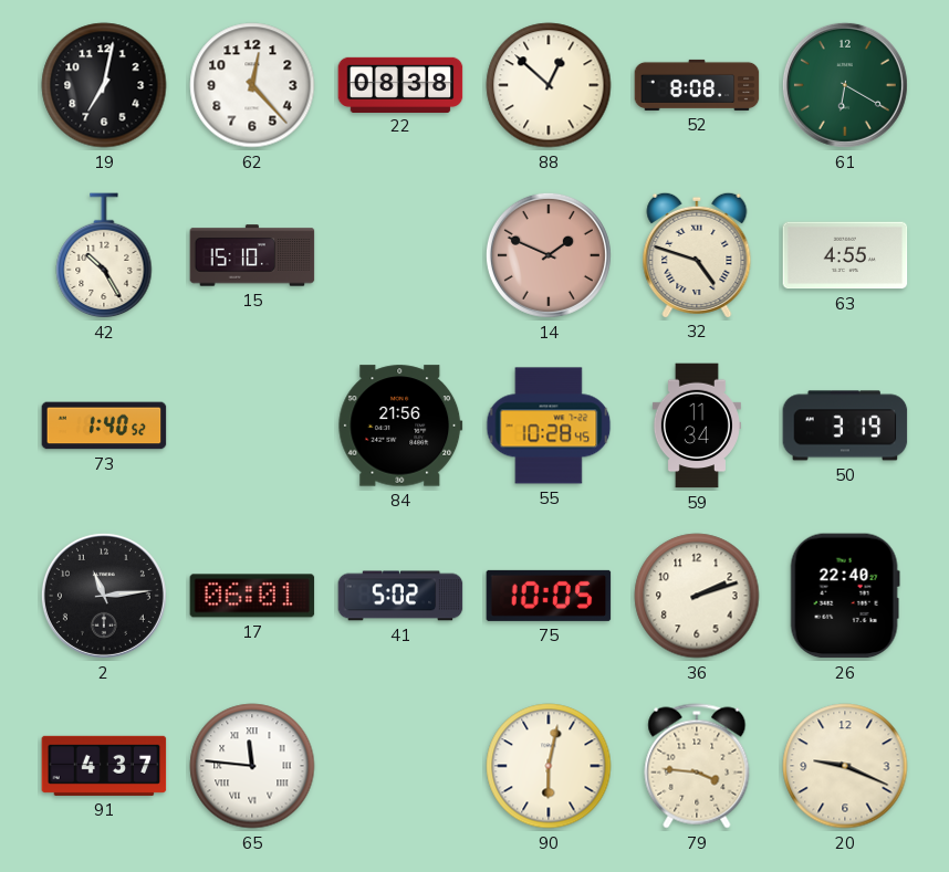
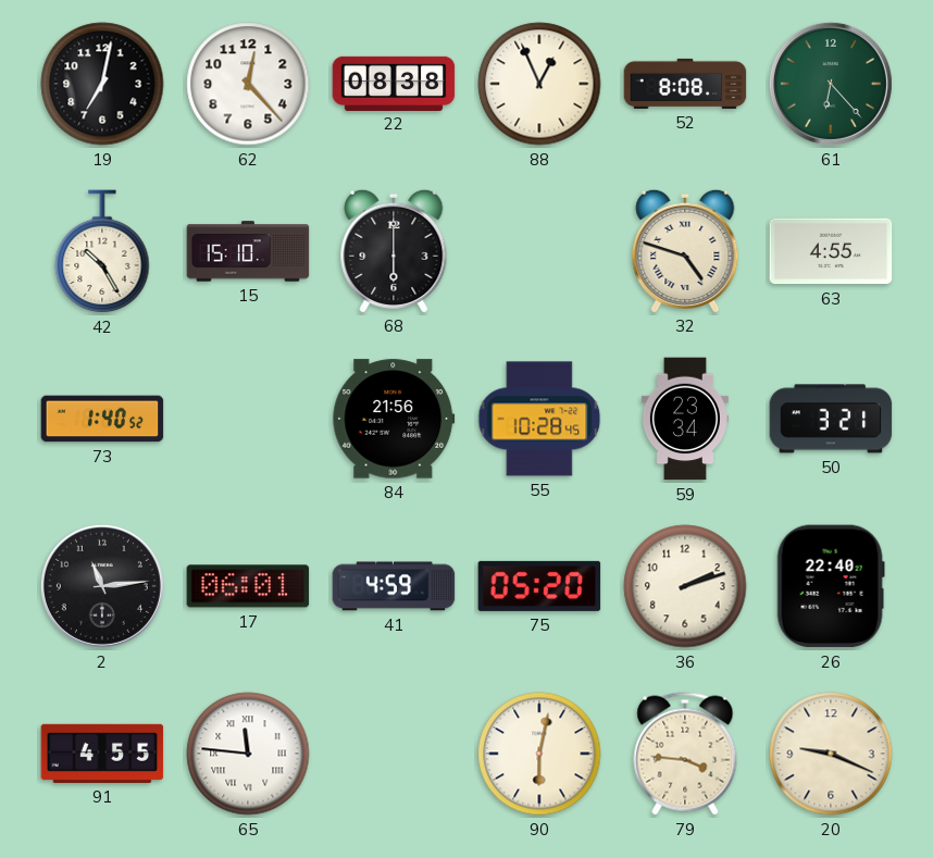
88: 12:52 -> 12:56 (539, 84)
61: 6:20 -> 6:23 (831, 84)
68: none -> 6:00 (394, 250)
14: 1:49 -> none (549, 255)
59: 11:34 -> 23:34 (685, 419)
50: 3:19 -> 3:21 (831, 419)
41: 5:02 -> 4:59 (394, 586)
75: 10:05 -> 05:20 (539, 586)
91: 4:37 -> 4:55 (102, 754)
